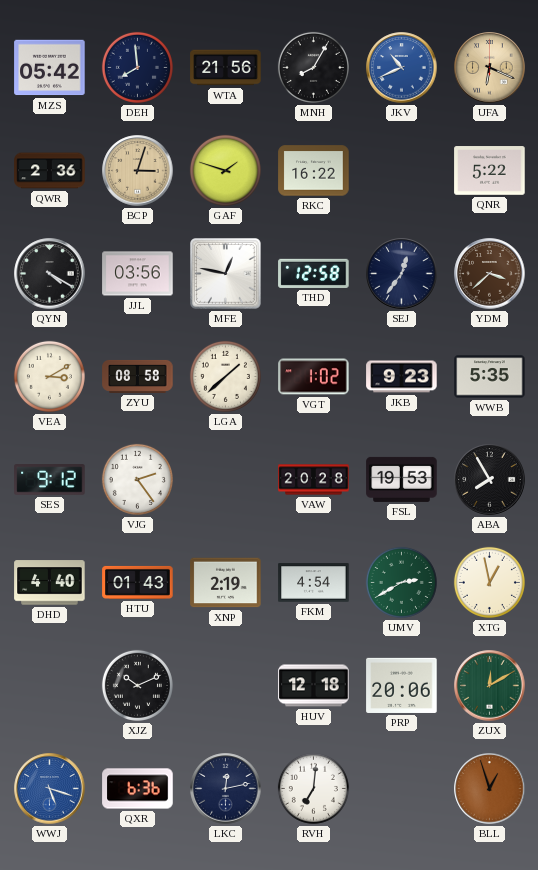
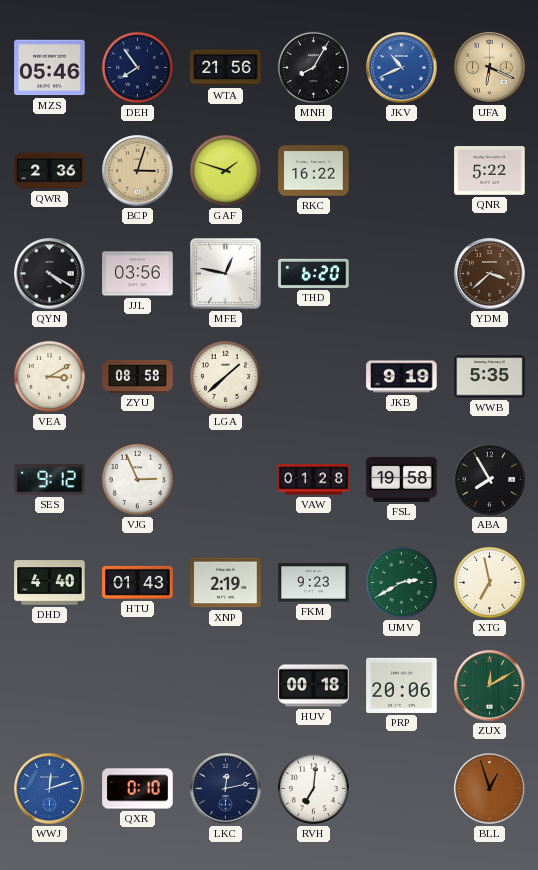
MZS: 05:42 -> 05:46 (50, 68)
DEH: 7:59 -> 7:54 (137, 67)
THD: 12:58 -> 6:20 (314, 273)
SEJ: 12:36 -> none (402, 274)
VGT: 1:02 -> none (314, 377)
JKB: 9:23 -> 9:19 (402, 377)
VJG: 2:24 -> 2:56 (137, 479)
VAW: 20:28 -> 01:28 (314, 480)
FSL: 19:53 -> 19:58 (402, 479)
FKM: 4:54 -> 9:23 (314, 583)
XTG: 12:58 -> 6:58 (489, 582)
XJZ: 10:11 -> none (137, 685)
HUV: 12:18 -> 00:18 (314, 686)
WWJ: 5:18 -> 12:12 (50, 789)
QXR: 6:36 -> 0:10 (138, 789)
